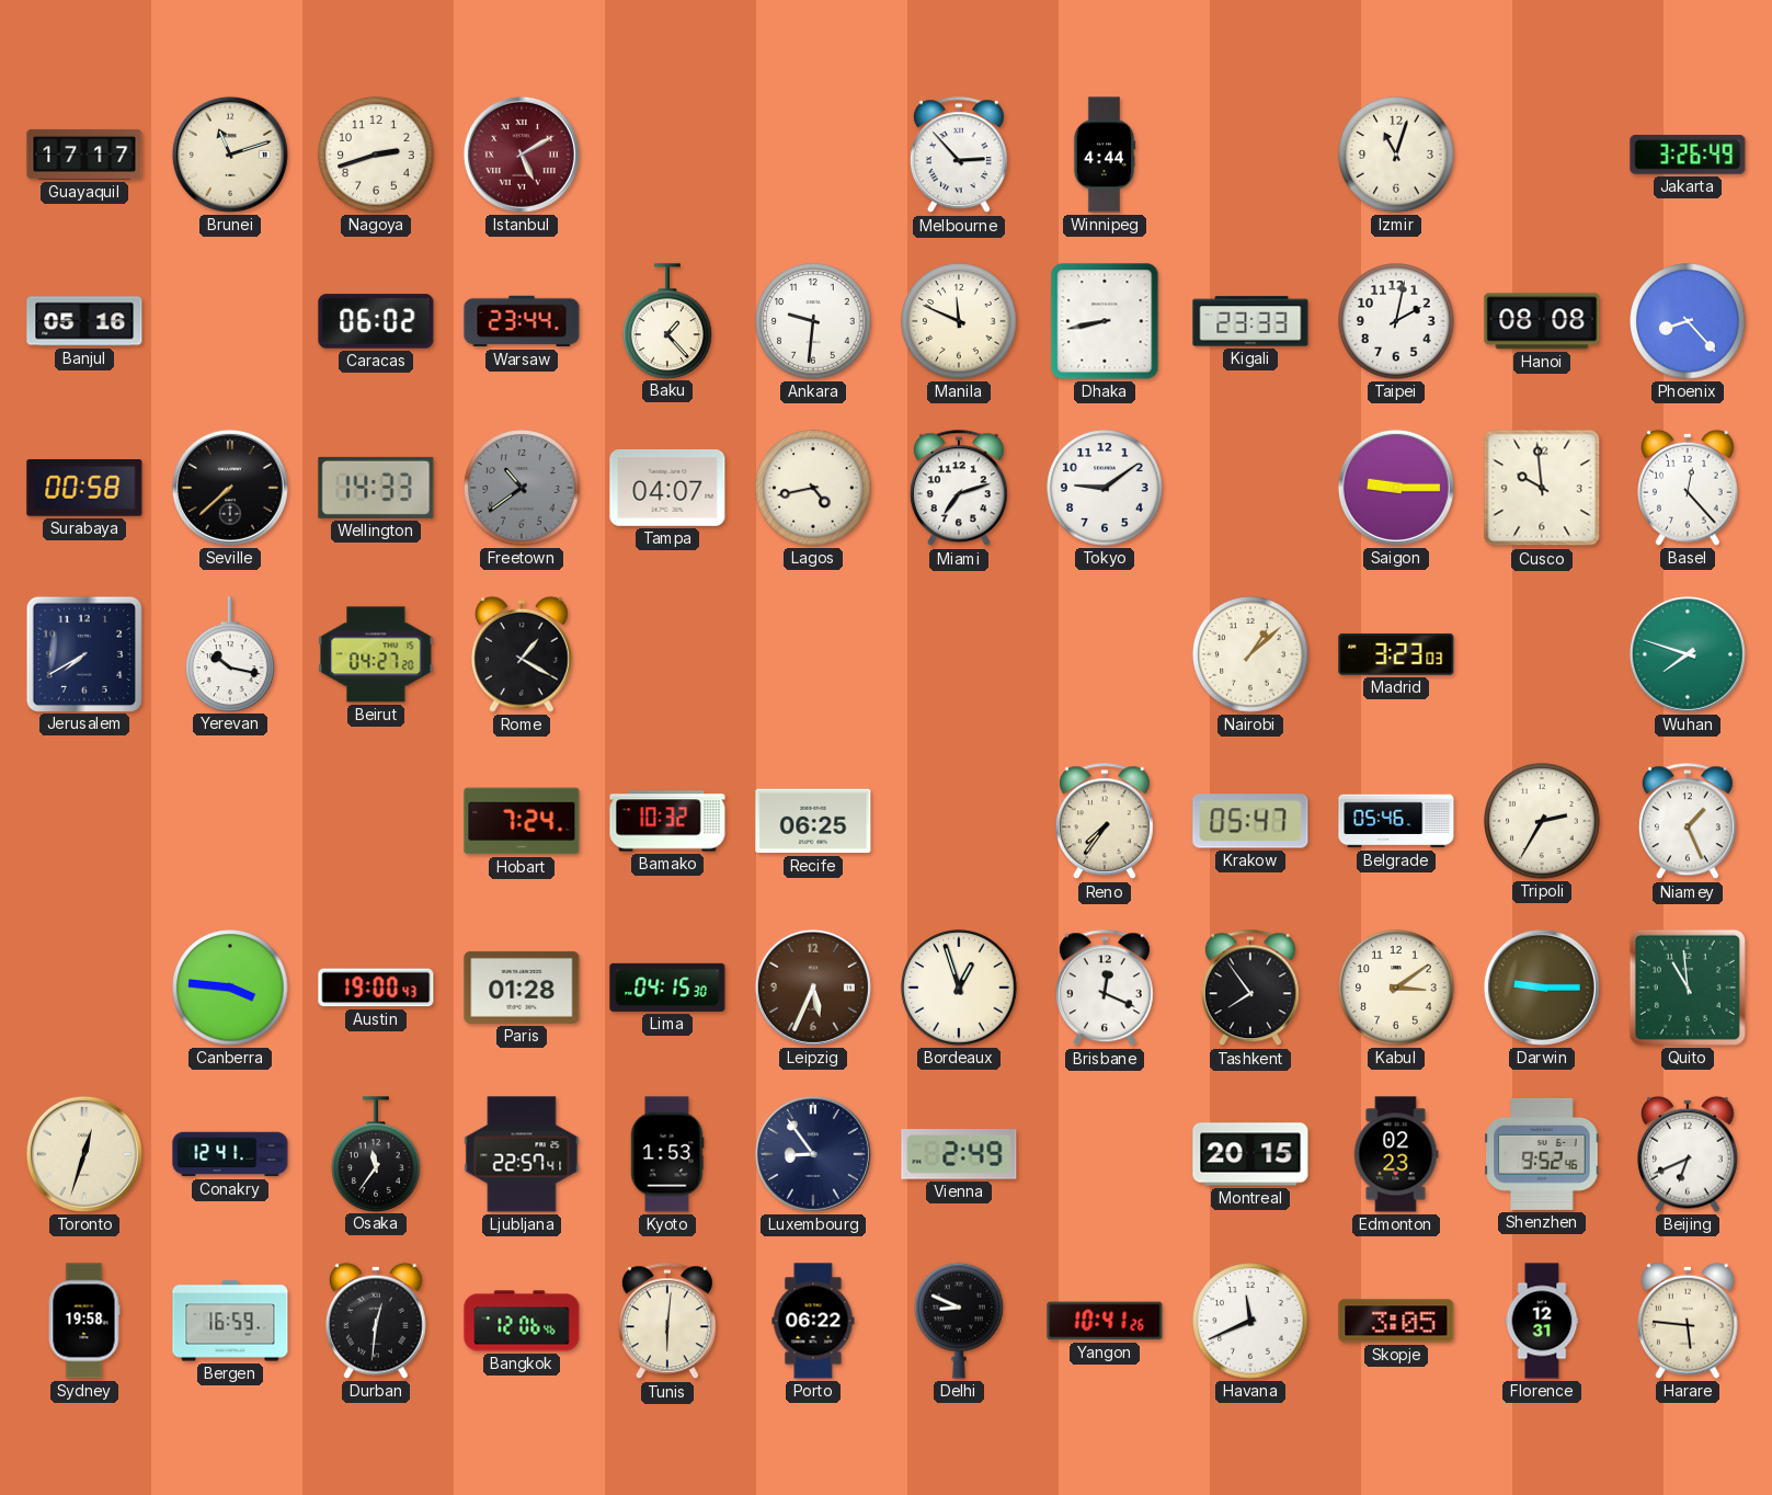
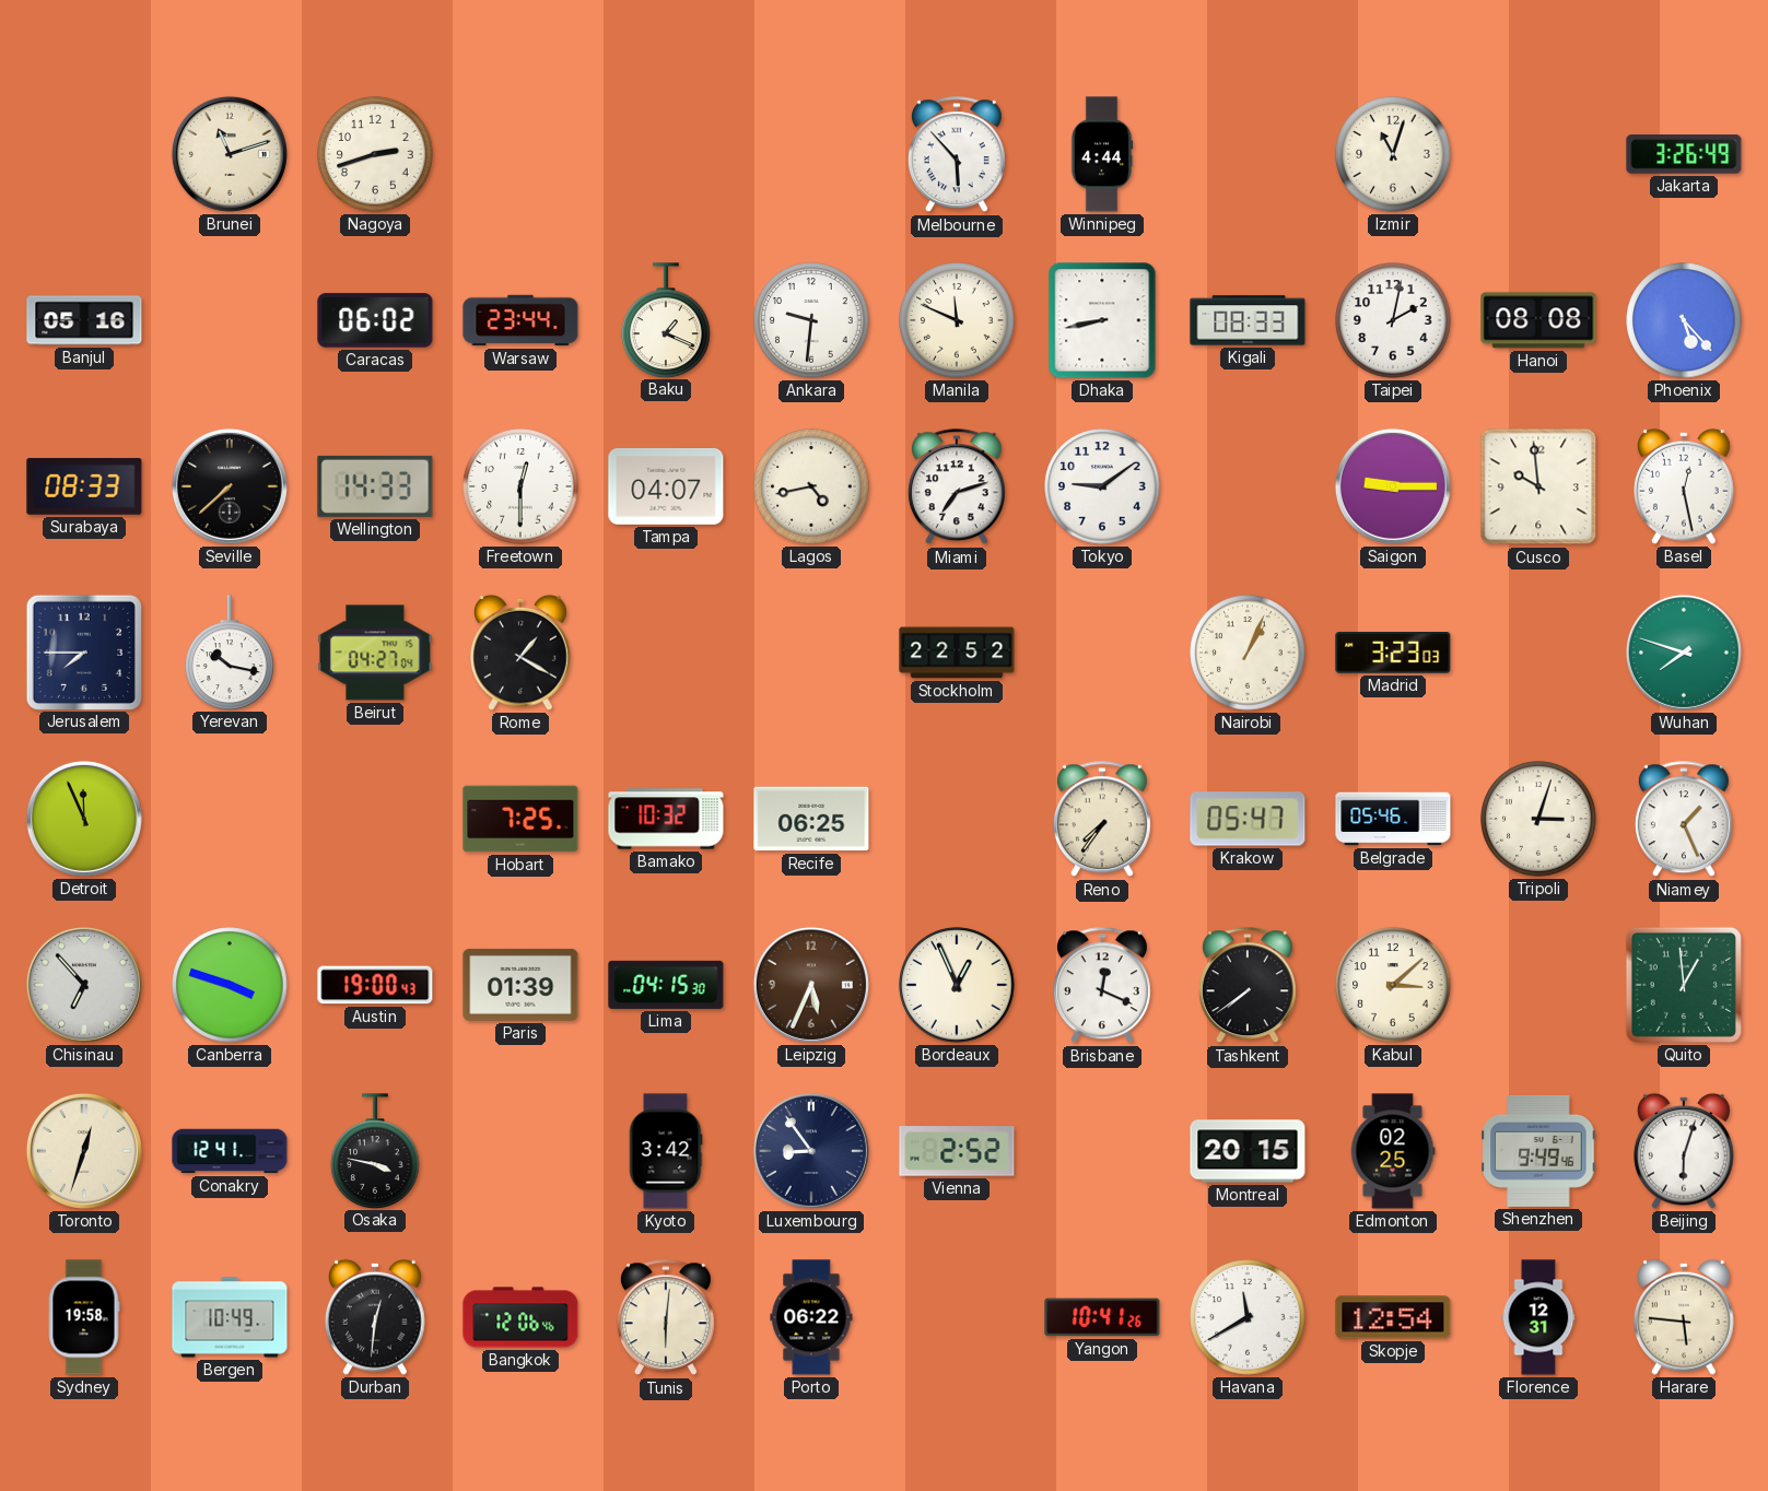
Guayaquil: 17:17 -> none (84, 155)
Istanbul: 5:10 -> none (522, 155)
Melbourne: 2:53 -> 5:53 (957, 155)
Baku: 1:23 -> 1:19 (666, 320)
Kigali: 23:33 -> 08:33 (1248, 320)
Phoenix: 8:23 -> 5:23 (1684, 320)
Surabaya: 00:58 -> 08:33 (84, 488)
Freetown: 10:39 -> 12:30 (520, 486)
Freetown dial: grey -> white (520, 486)
Basel: 12:23 -> 12:28 (1685, 486)
Jerusalem: 7:40 -> 7:45 (83, 651)
Beirut: 04:27:20 -> 04:27:04 (375, 653)
Stockholm: none -> 22:52 (957, 653)
Nairobi: 1:08 -> 1:04 (1248, 653)
Detroit: none -> 11:56 (84, 819)
Hobart: 7:24 -> 7:25 (520, 819)
Tripoli: 2:35 -> 3:03 (1538, 819)
Chisinau: none -> 6:53 (84, 985)
Canberra: 3:46 -> 3:48 (230, 985)
Paris: 01:28 -> 01:39 (520, 985)
Bordeaux: 12:57 -> 12:56 (957, 985)
Tashkent: 7:54 -> 7:39 (1248, 986)
Kabul: 3:09 -> 3:08 (1393, 985)
Darwin: 9:15 -> none (1542, 988)
Quito: 10:59 -> 12:59 (1684, 985)
Osaka: 11:36 -> 3:47 (375, 1151)
Ljubljana: 22:57 -> none (522, 1154)
Kyoto: 1:53 -> 3:42 (666, 1151)
Vienna: 2:49 -> 2:52 (957, 1151)
Edmonton: 02:23 -> 02:25 (1393, 1151)
Shenzhen: 9:52 -> 9:49 (1538, 1151)
Beijing: 6:41 -> 6:03 (1685, 1151)
Bergen: 16:59 -> 10:49 (230, 1317)
Delhi: 8:49 -> none (959, 1321)
Havana: 11:41 -> 11:40 (1248, 1317)
Skopje: 3:05 -> 12:54 (1393, 1317)
